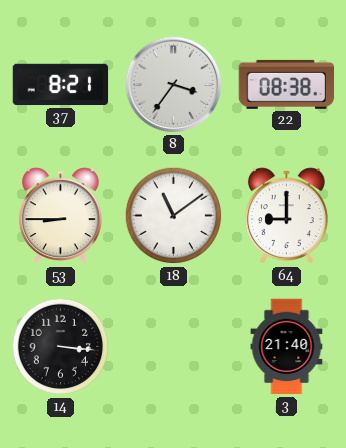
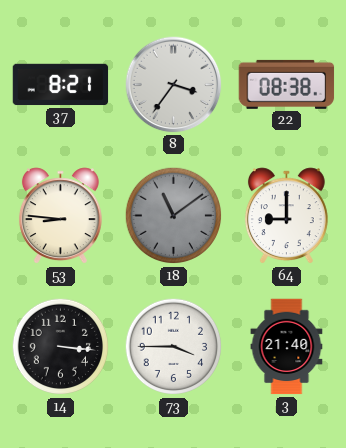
53: 8:45 -> 8:46 (60, 216)
18 dial: white -> grey (174, 216)
73: none -> 3:45 (174, 347)
